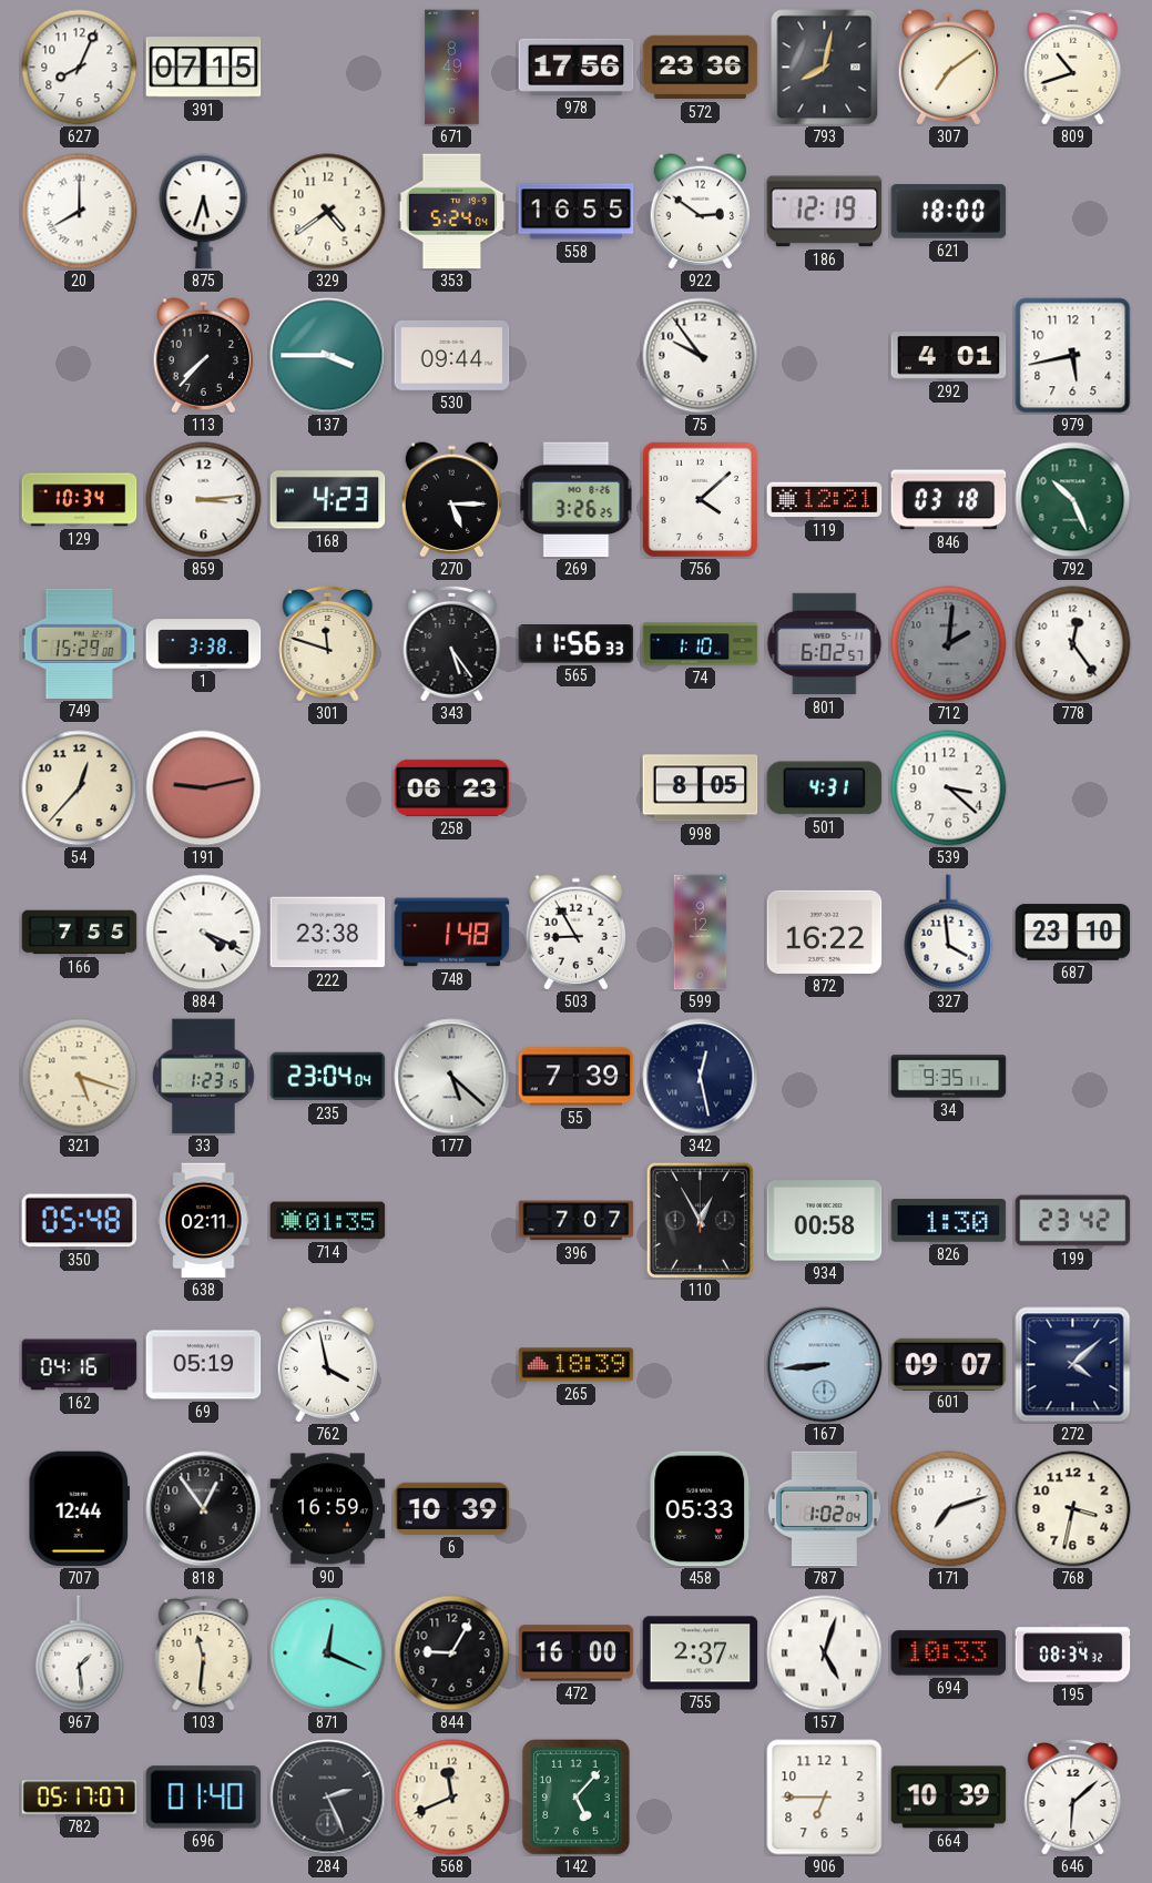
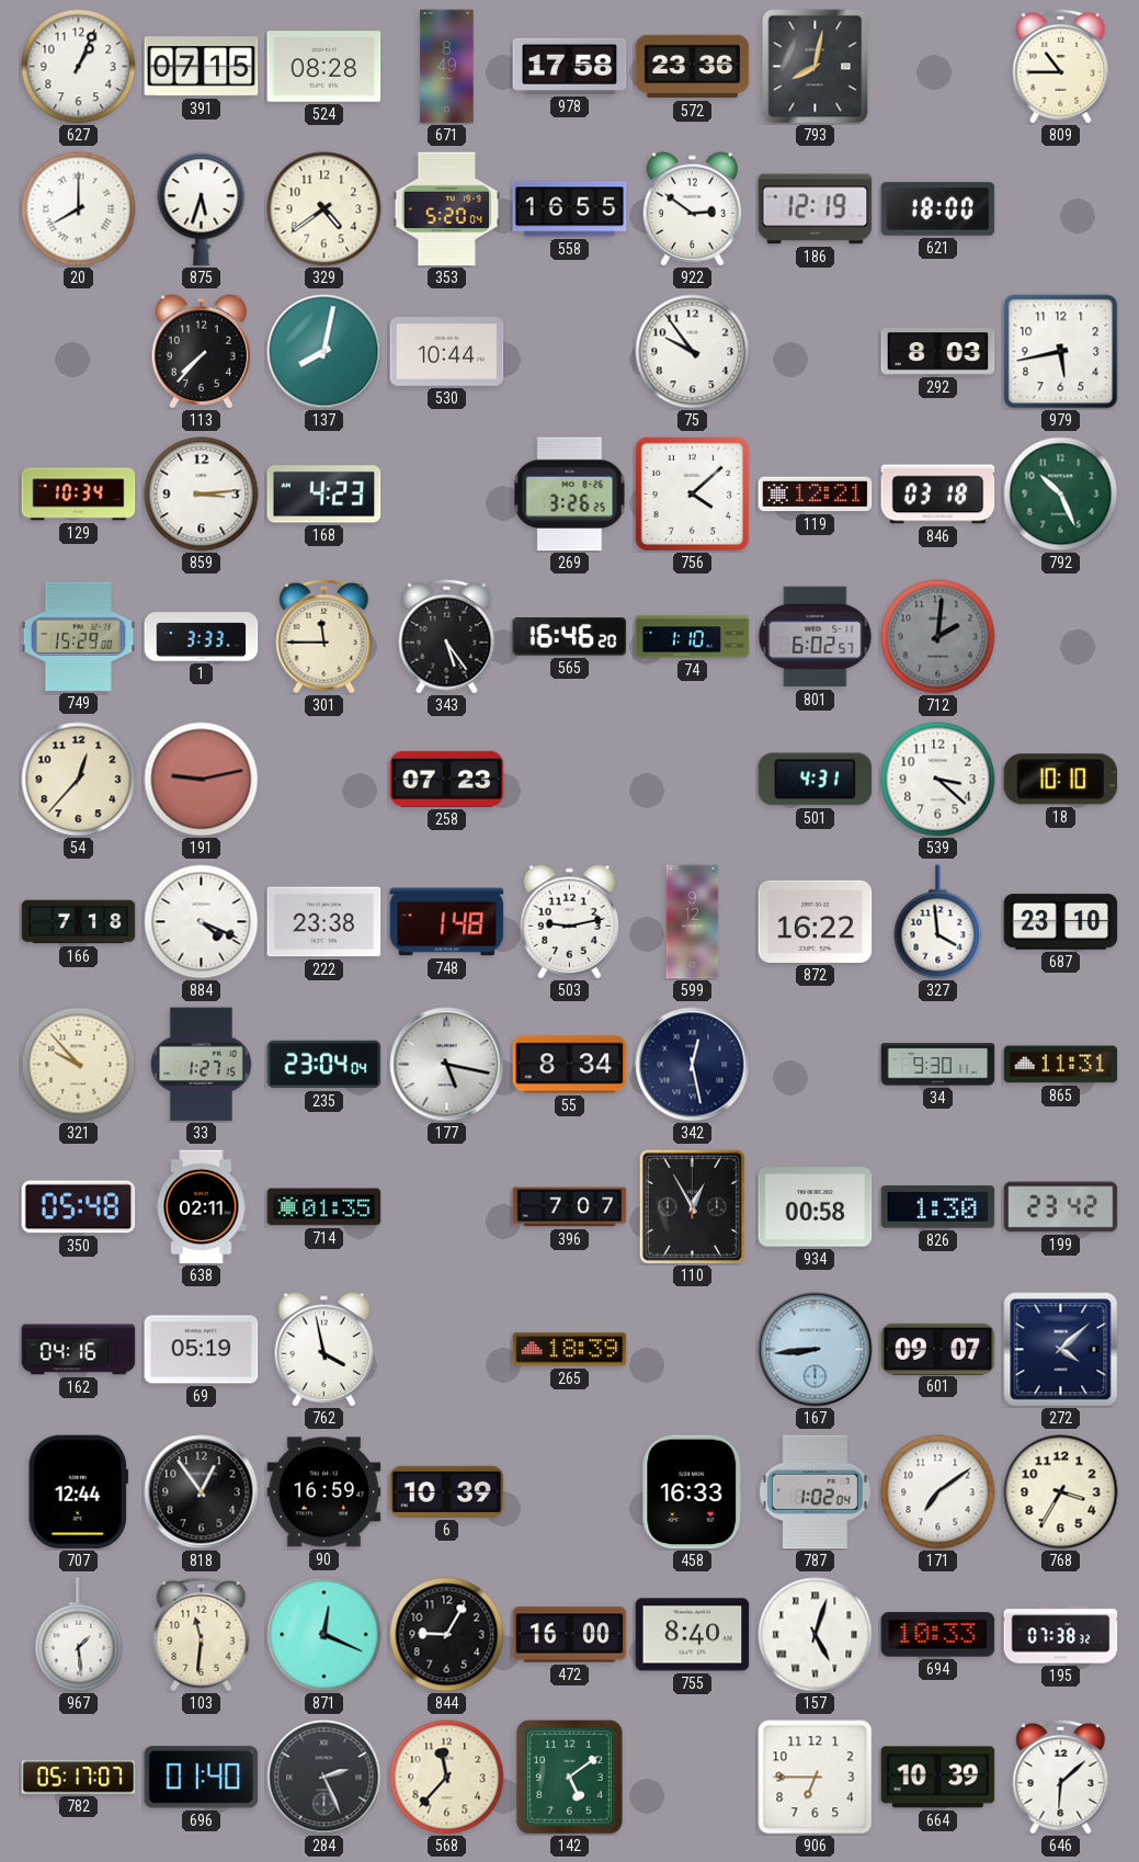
627: 8:04 -> 1:04 (79, 67)
524: none -> 08:28 (324, 67)
978: 17:56 -> 17:58 (570, 66)
307: 7:09 -> none (949, 68)
809: 10:42 -> 10:45 (1061, 66)
353: 5:24 -> 5:20 (447, 209)
137: 3:45 -> 8:02 (324, 352)
530: 09:44 -> 10:44 (447, 351)
292: 4:01 -> 8:03 (938, 352)
270: 5:15 -> none (452, 500)
1: 3:38 -> 3:33 (202, 637)
301: 11:48 -> 11:45 (324, 636)
565: 11:56 -> 16:46 (570, 637)
778: 12:24 -> none (1073, 644)
258: 06:23 -> 07:23 (447, 779)
998: 8:05 -> none (701, 788)
18: none -> 10:10 (1061, 780)
166: 7:55 -> 7:18 (79, 922)
503: 8:55 -> 9:13 (570, 922)
321: 5:18 -> 9:53 (79, 1065)
33: 1:23 -> 1:27 (201, 1065)
177: 5:22 -> 5:17 (447, 1065)
55: 7:39 -> 8:34 (570, 1065)
34: 9:35 -> 9:30 (938, 1065)
865: none -> 11:31 (1061, 1065)
458: 05:33 -> 16:33 (693, 1492)
171: 7:12 -> 7:09 (938, 1492)
768: 3:32 -> 3:35 (1061, 1492)
755: 2:37 -> 8:40 (693, 1635)
195: 08:34 -> 07:38 (1061, 1635)
568: 11:41 -> 11:37 (447, 1778)
142: 5:07 -> 5:09 (569, 1778)
